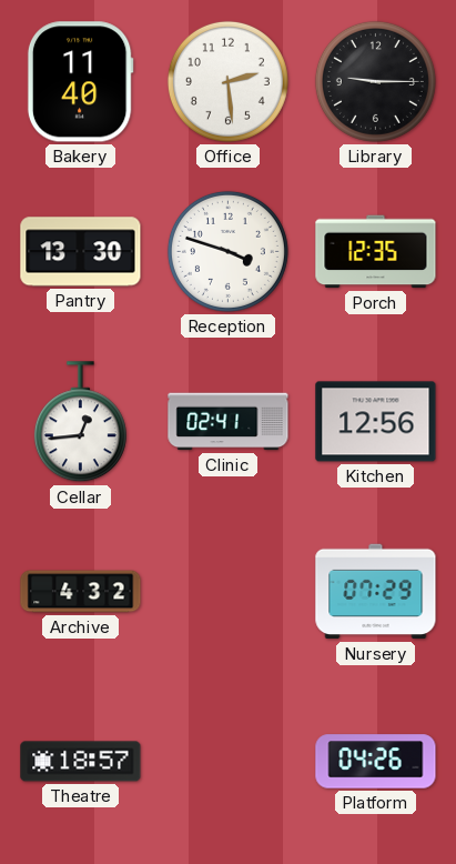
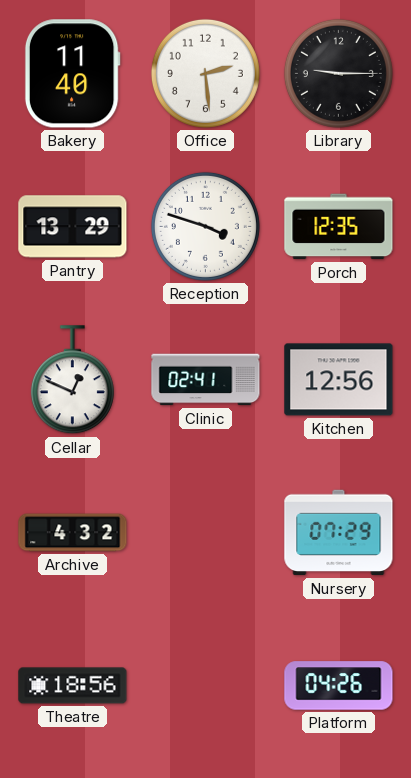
Pantry: 13:30 -> 13:29 (73, 227)
Cellar: 12:44 -> 12:49 (72, 380)
Theatre: 18:57 -> 18:56 (73, 686)
